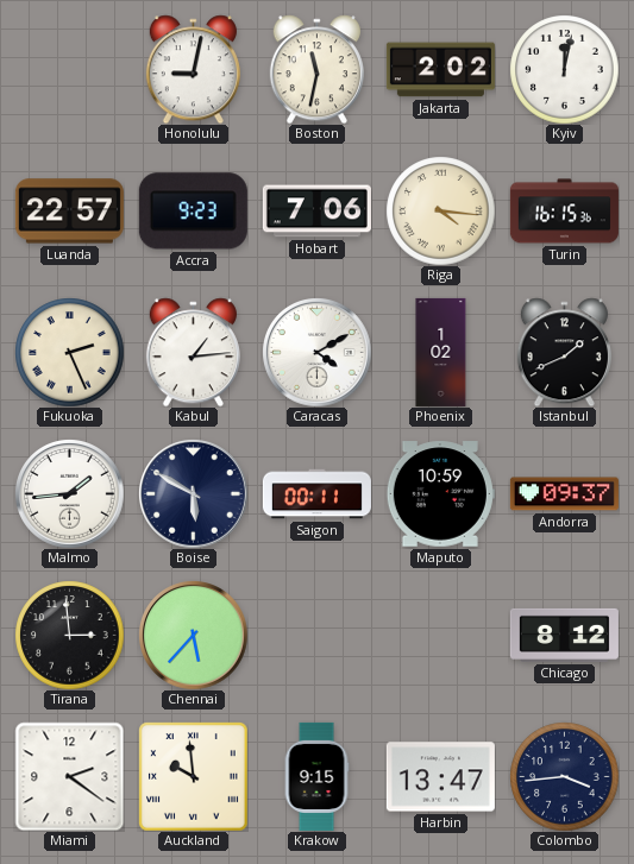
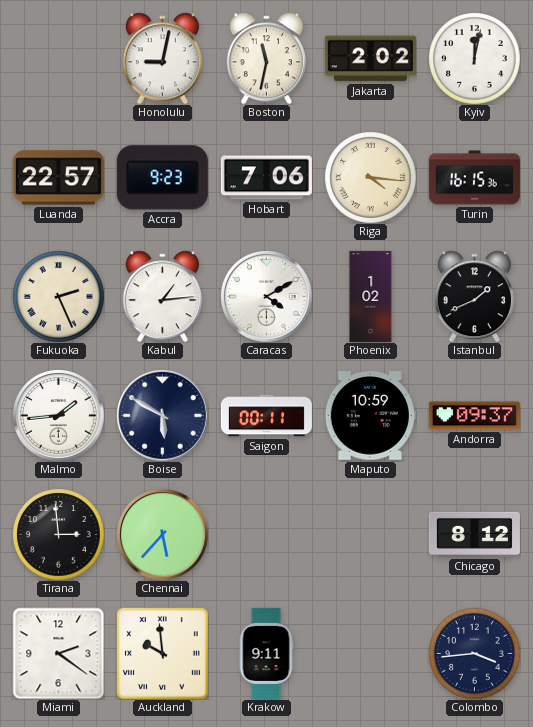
Krakow: 9:15 -> 9:11 (266, 653)
Harbin: 13:47 -> none (440, 777)
